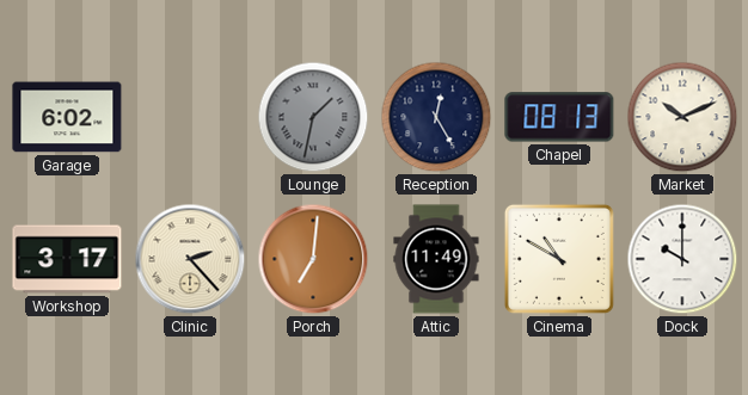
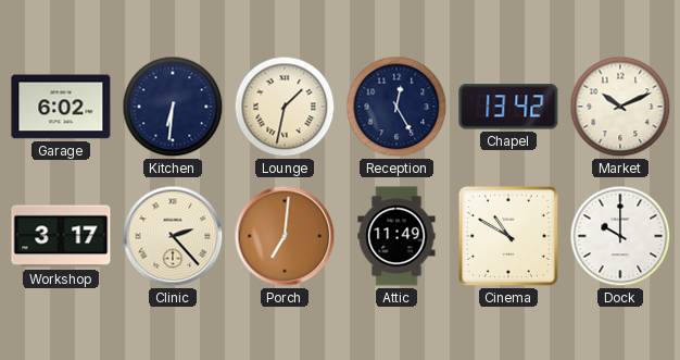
Kitchen: none -> 6:31 (173, 107)
Lounge dial: grey -> cream (285, 107)
Chapel: 08:13 -> 13:42 (508, 107)
